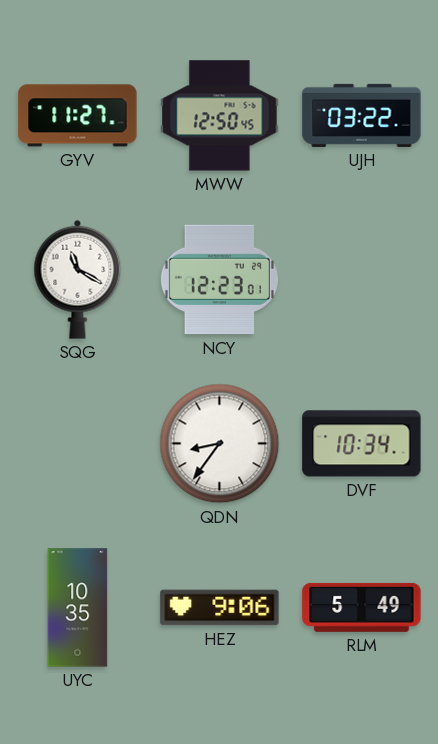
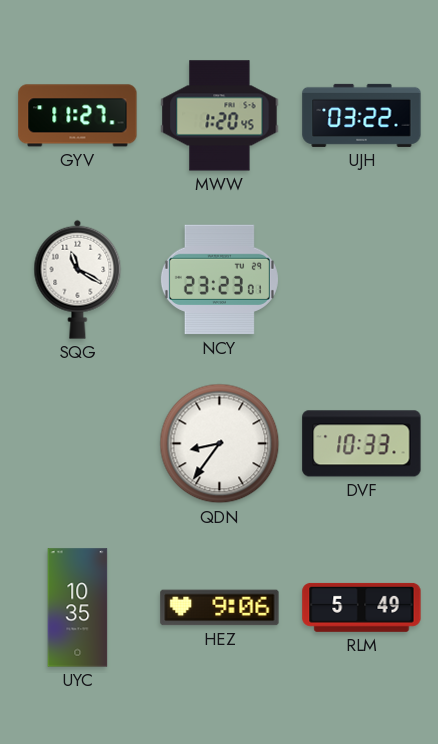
MWW: 12:50 -> 1:20 (220, 116)
NCY: 12:23 -> 23:23 (219, 280)
DVF: 10:34 -> 10:33 (362, 444)
